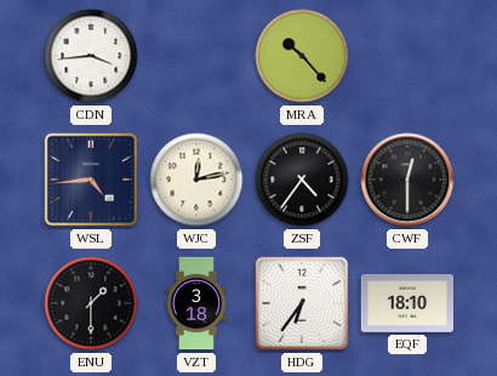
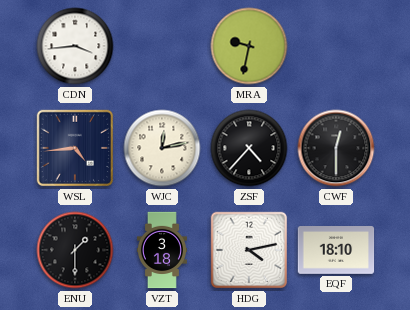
MRA: 10:23 -> 9:32 (249, 46)
ZSF: 4:36 -> 4:37 (249, 148)
HDG: 6:36 -> 4:13 (249, 250)
